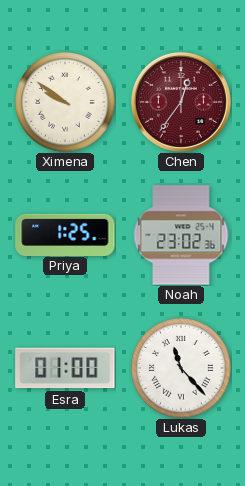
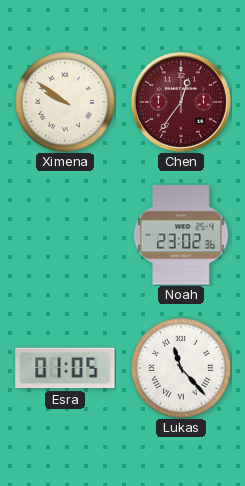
Priya: 1:25 -> none (65, 234)
Esra: 01:00 -> 01:05 (65, 368)
